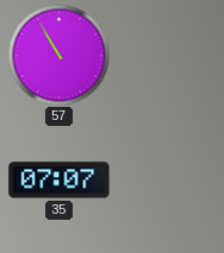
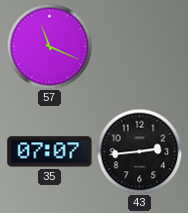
57: 10:55 -> 11:19 (49, 46)
43: none -> 2:44 (139, 151)
